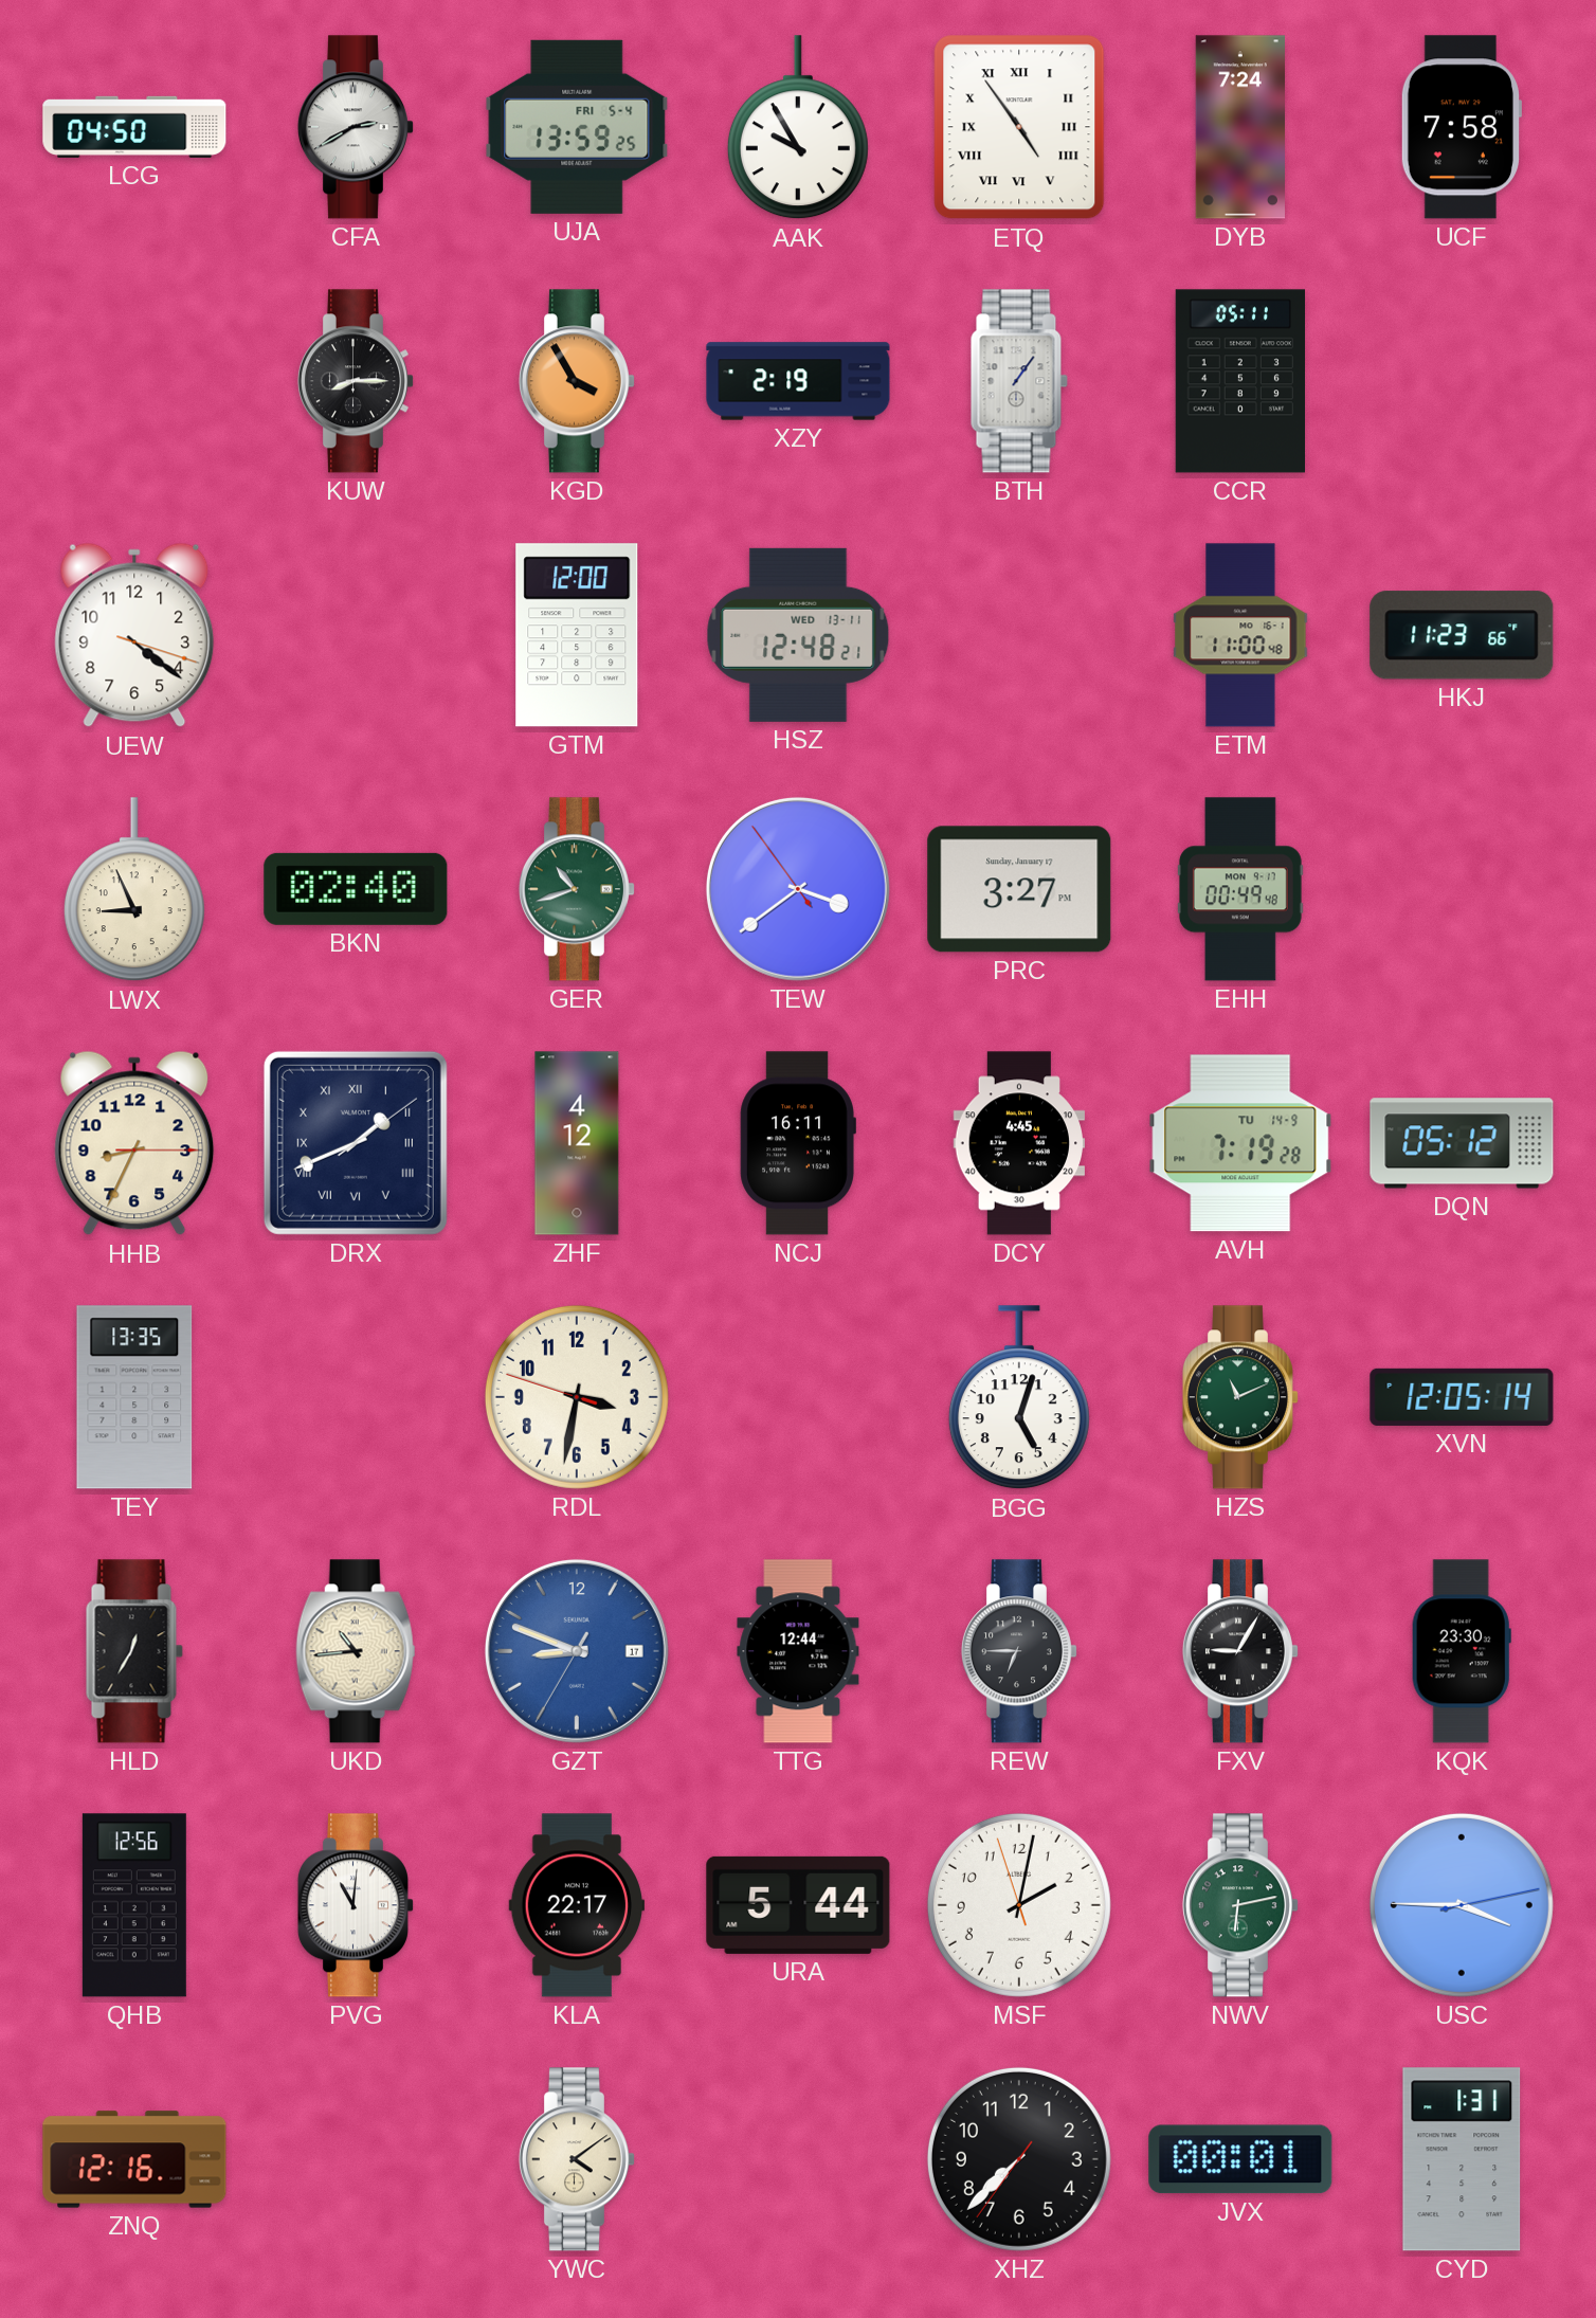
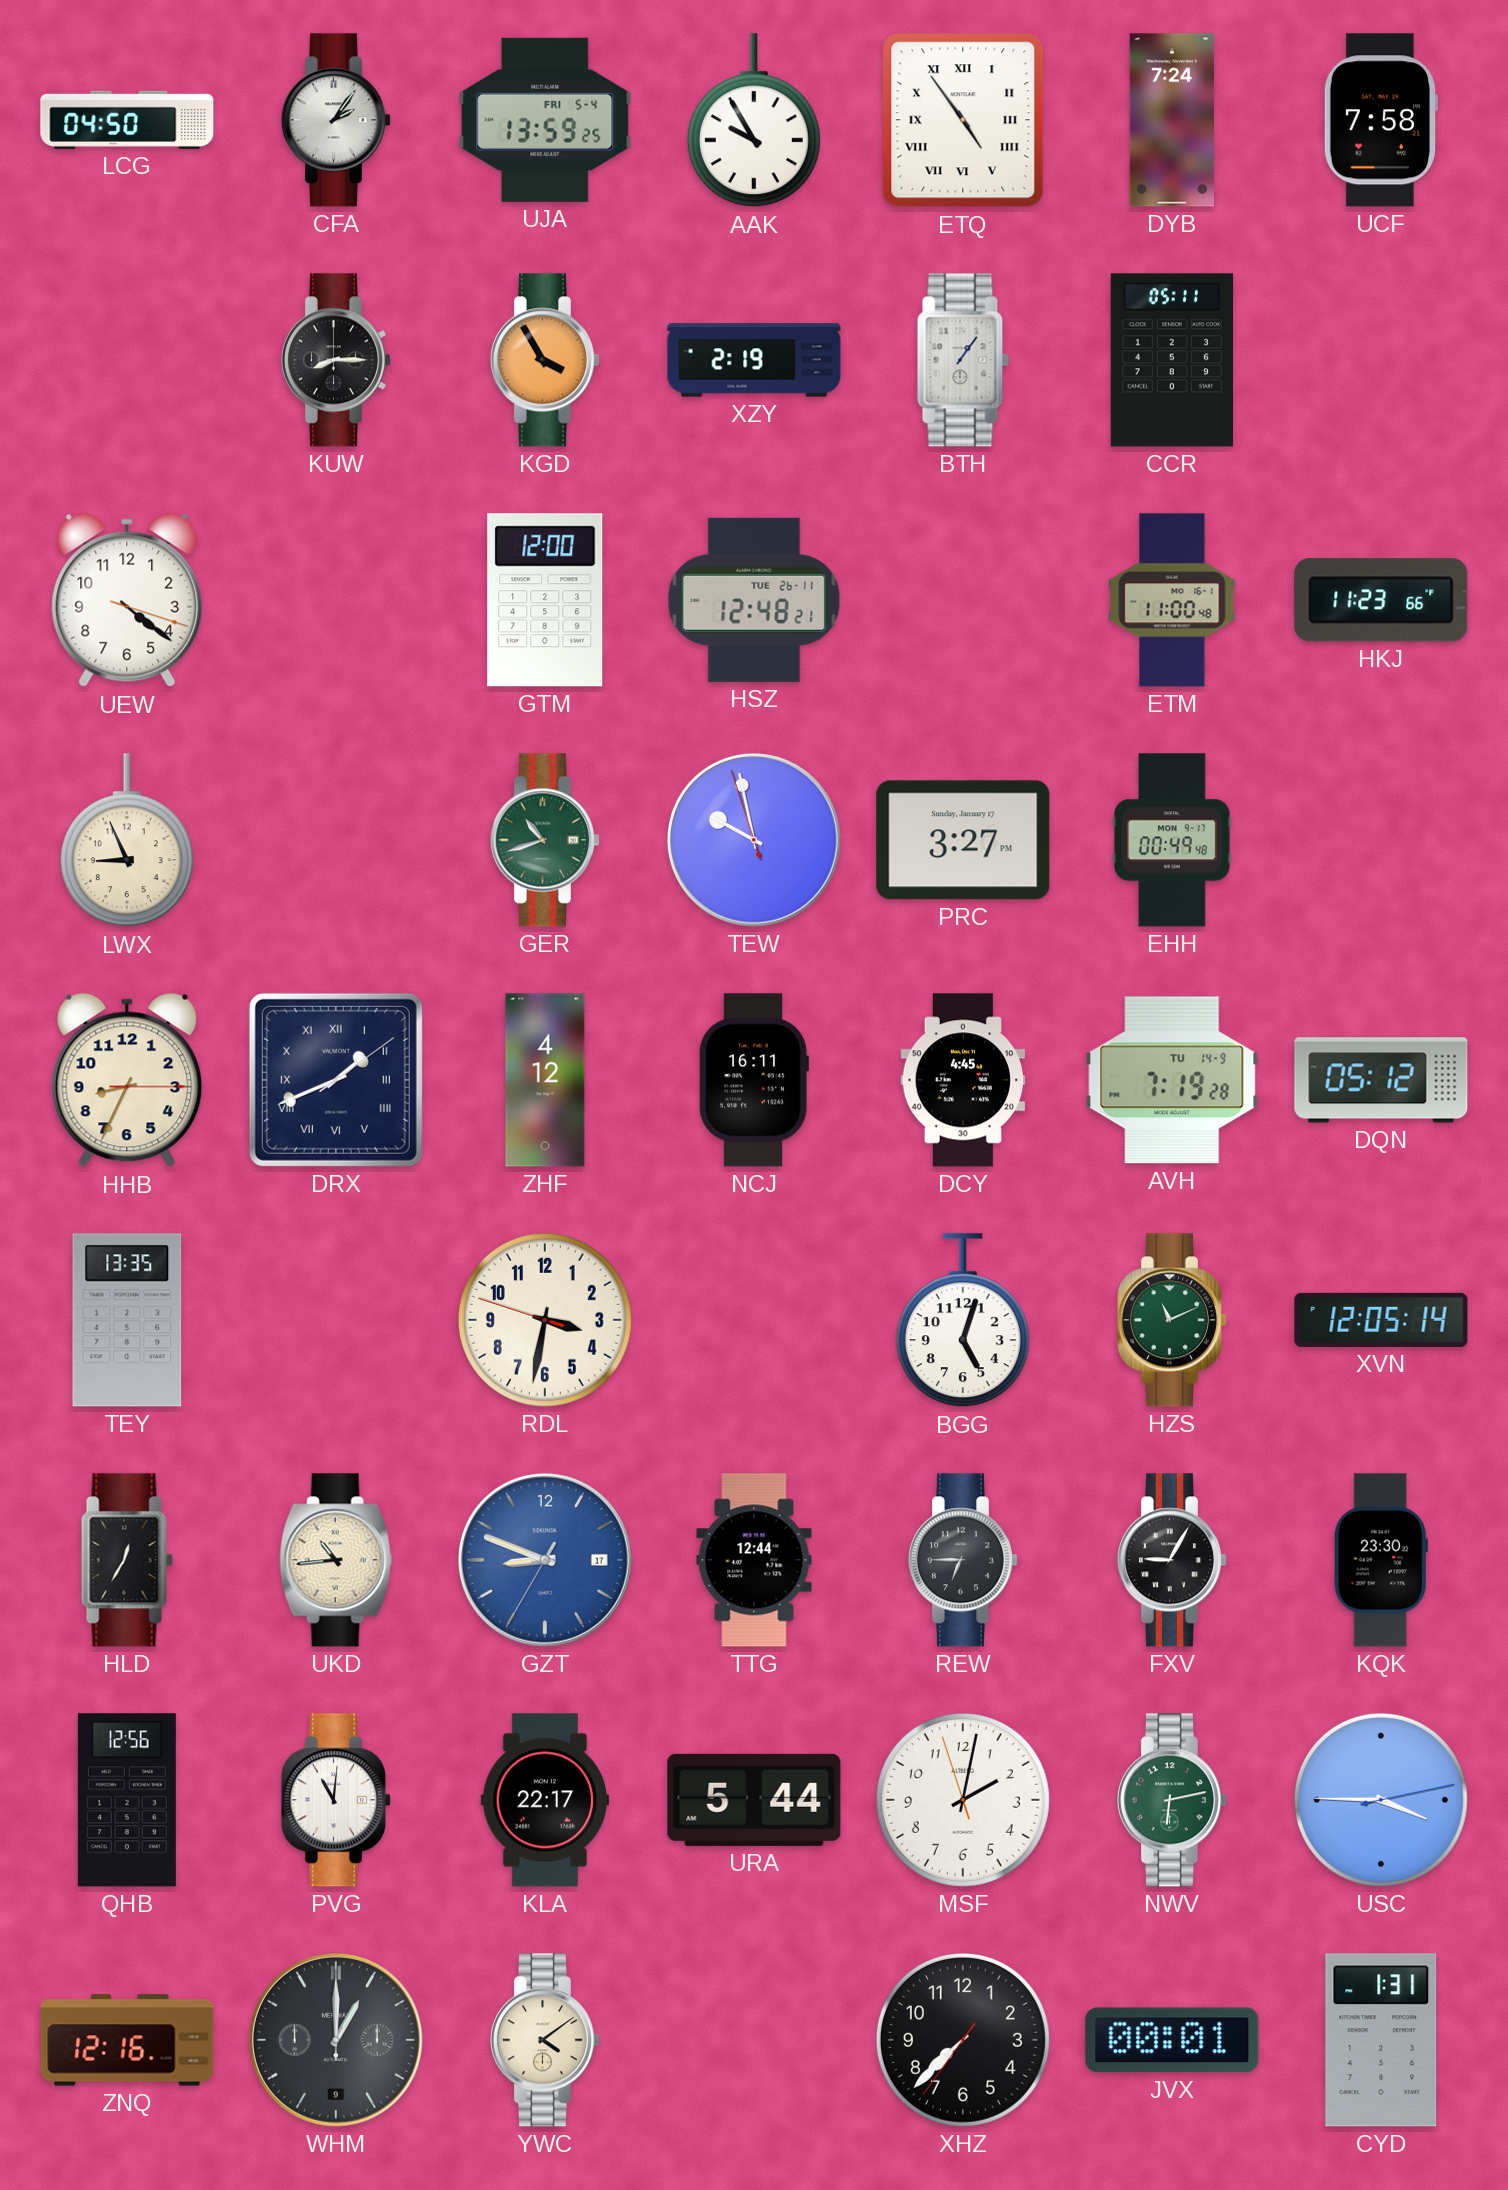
CFA: 2:40 -> 2:06 (335, 120)
HSZ date: WED 13-11 -> TUE 26-11 (754, 600)
BKN: 02:40 -> none (356, 889)
TEW: 3:38 -> 9:57 (754, 840)
WHM: none -> 1:00 (336, 2040)
